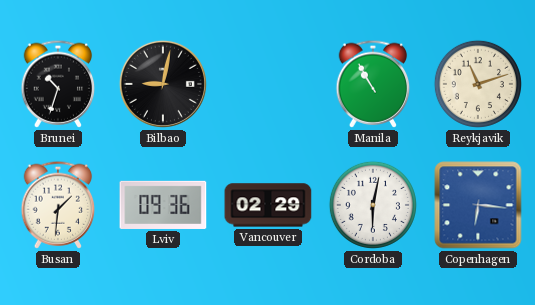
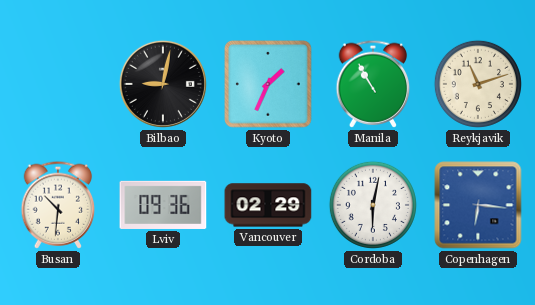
Brunei: 10:33 -> none (58, 84)
Kyoto: none -> 1:34 (268, 84)
Busan: 1:31 -> 10:31 (58, 205)
